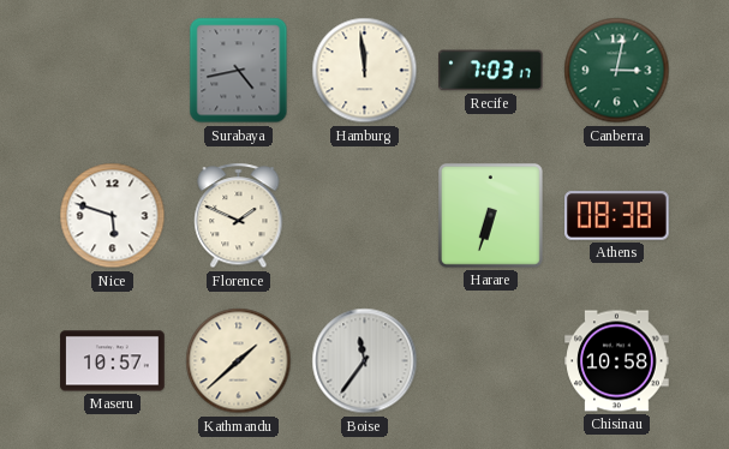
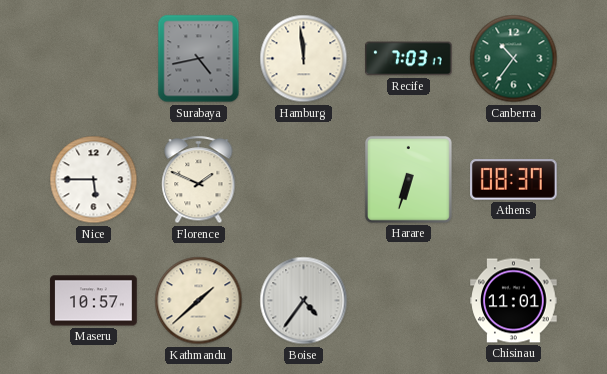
Canberra: 3:02 -> 10:36 (514, 59)
Nice: 5:48 -> 5:45 (94, 180)
Athens: 08:38 -> 08:37 (514, 180)
Boise: 11:36 -> 4:36 (304, 301)
Chisinau: 10:58 -> 11:01 (514, 301)
